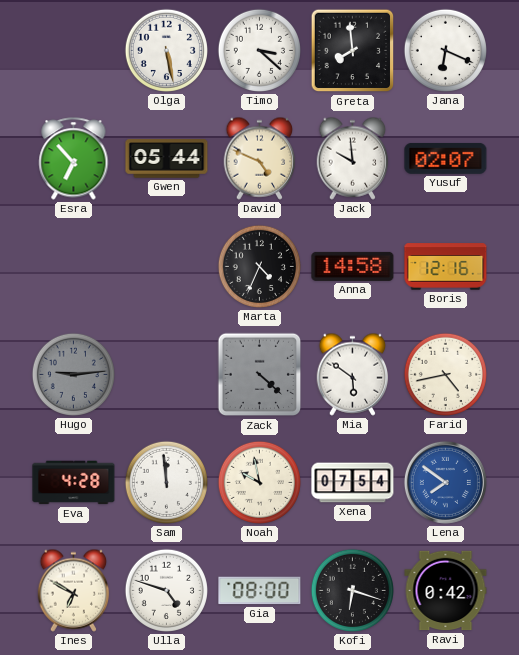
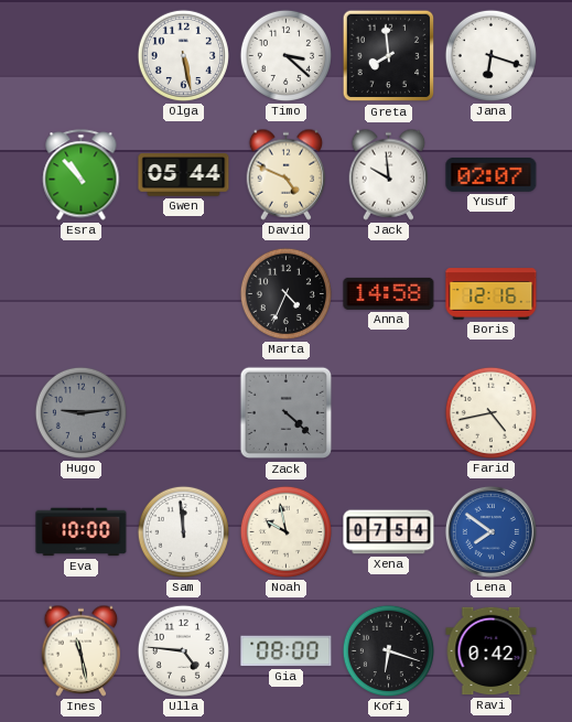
Jana: 6:19 -> 6:18 (490, 55)
Esra: 6:53 -> 10:53 (82, 175)
Mia: 5:51 -> none (353, 374)
Eva: 4:28 -> 10:00 (82, 532)
Ines: 6:50 -> 11:28 (82, 650)
Ulla: 4:48 -> 4:46 (183, 650)
